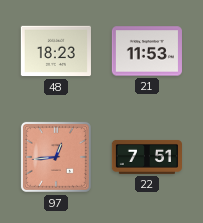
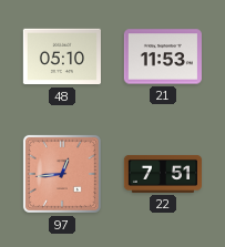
48: 18:23 -> 05:10 (62, 56)
